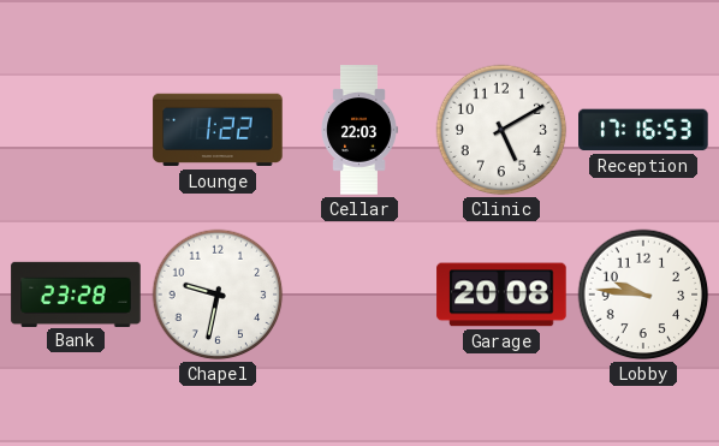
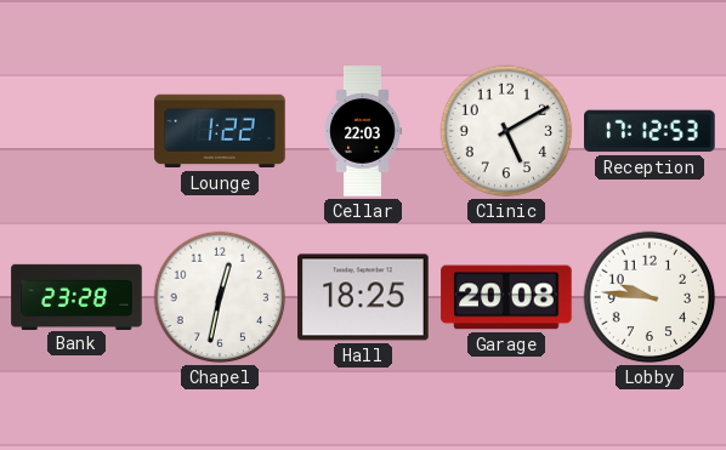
Reception: 17:16 -> 17:12 (650, 131)
Chapel: 9:32 -> 12:32 (220, 297)
Hall: none -> 18:25 (363, 297)
